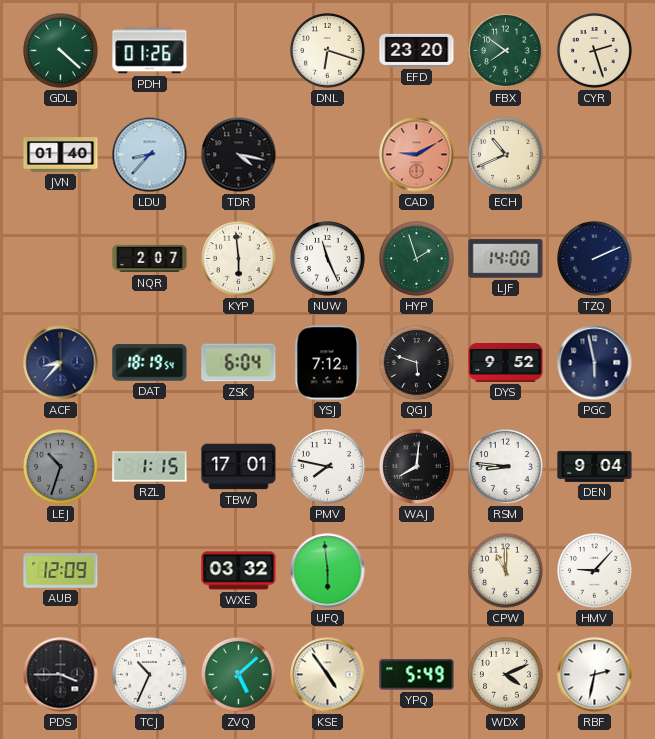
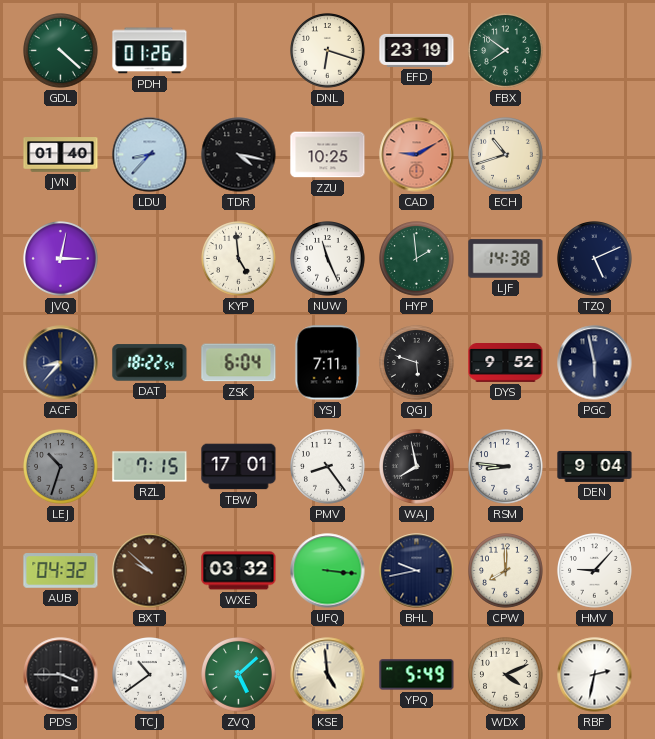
EFD: 23:20 -> 23:19 (417, 50)
CYR: 2:27 -> none (595, 51)
ZZU: none -> 10:25 (328, 155)
ECH: 10:41 -> 10:42 (506, 155)
JVQ: none -> 3:02 (61, 259)
NQR: 2:07 -> none (150, 259)
KYP: 5:59 -> 4:59 (239, 259)
HYP: 1:57 -> 1:59 (417, 259)
LJF: 14:00 -> 14:38 (506, 259)
TZQ: 2:11 -> 5:11 (595, 259)
DAT: 18:19 -> 18:22 (150, 363)
YSJ: 7:12 -> 7:11 (328, 363)
RZL: 1:15 -> 7:15 (150, 467)
PMV: 7:47 -> 8:24 (328, 467)
WAJ: 8:01 -> 7:58 (417, 467)
AUB: 12:09 -> 04:32 (61, 571)
BXT: none -> 9:52 (150, 571)
UFQ: 5:59 -> 3:16 (328, 571)
BHL: none -> 9:43 (417, 571)
CPW: 11:00 -> 8:00 (506, 571)
TCJ: 10:34 -> 10:39 (150, 675)
KSE: 4:54 -> 4:59 (328, 675)
